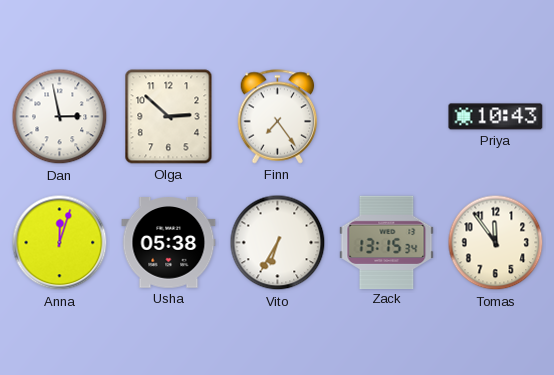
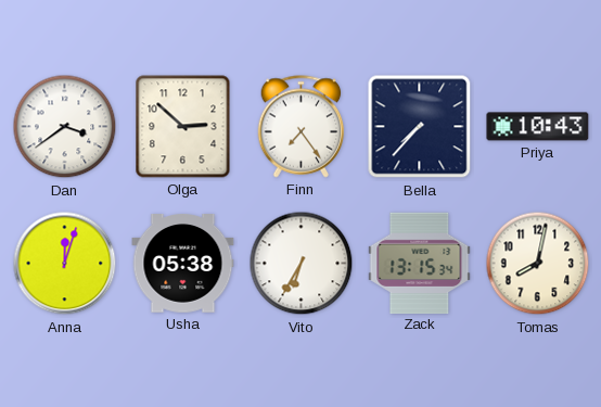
Dan: 2:58 -> 3:39 (65, 127)
Bella: none -> 7:37 (420, 127)
Tomas: 11:54 -> 8:02 (538, 264)
